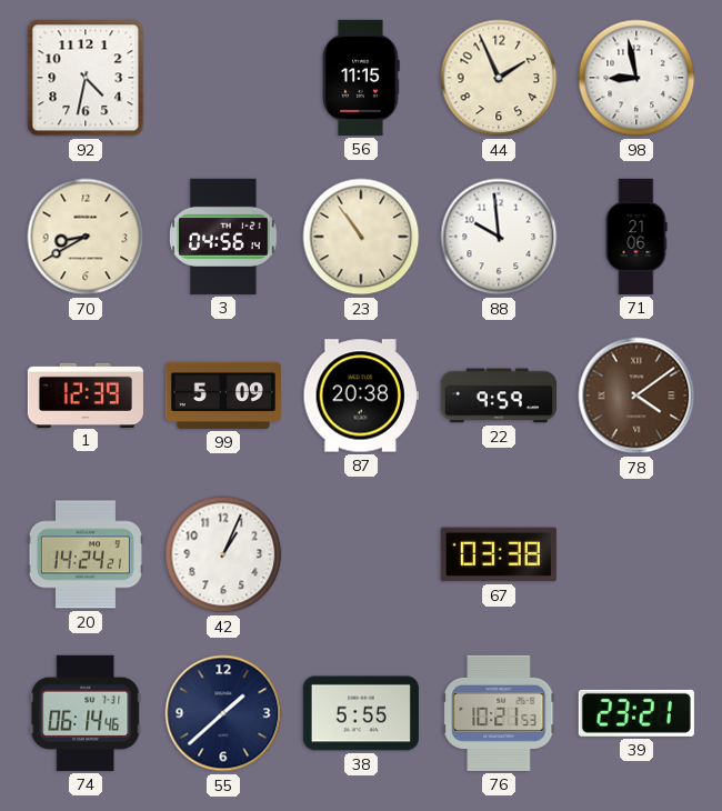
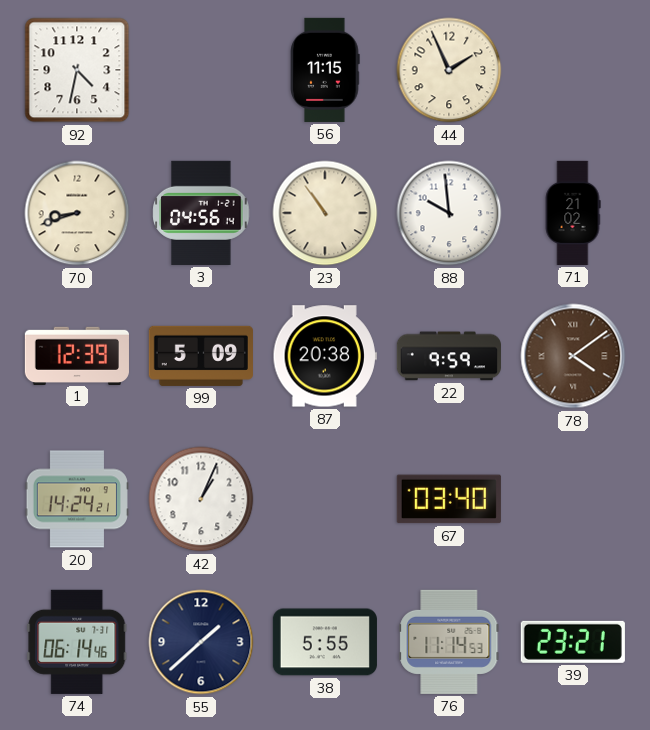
98: 8:58 -> none (636, 78)
70: 8:40 -> 8:42 (77, 213)
71: 21:06 -> 21:02 (573, 213)
67: 03:38 -> 03:40 (449, 499)
76: 10:21 -> 11:14 (449, 642)
